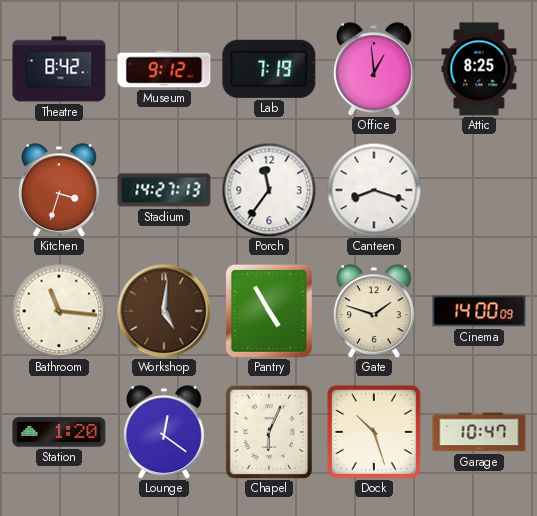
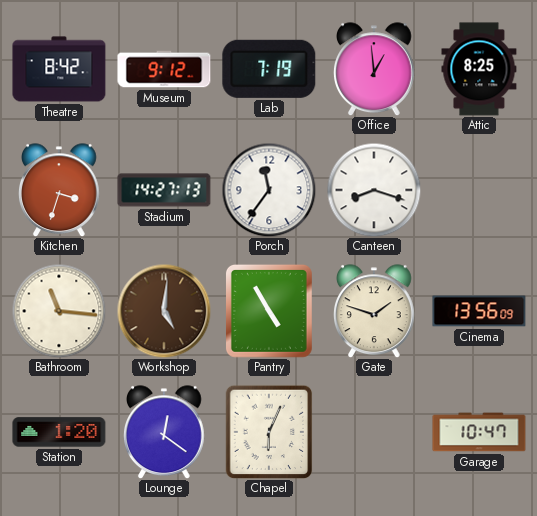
Cinema: 14:00 -> 13:56 (479, 311)
Dock: 10:27 -> none (374, 432)
